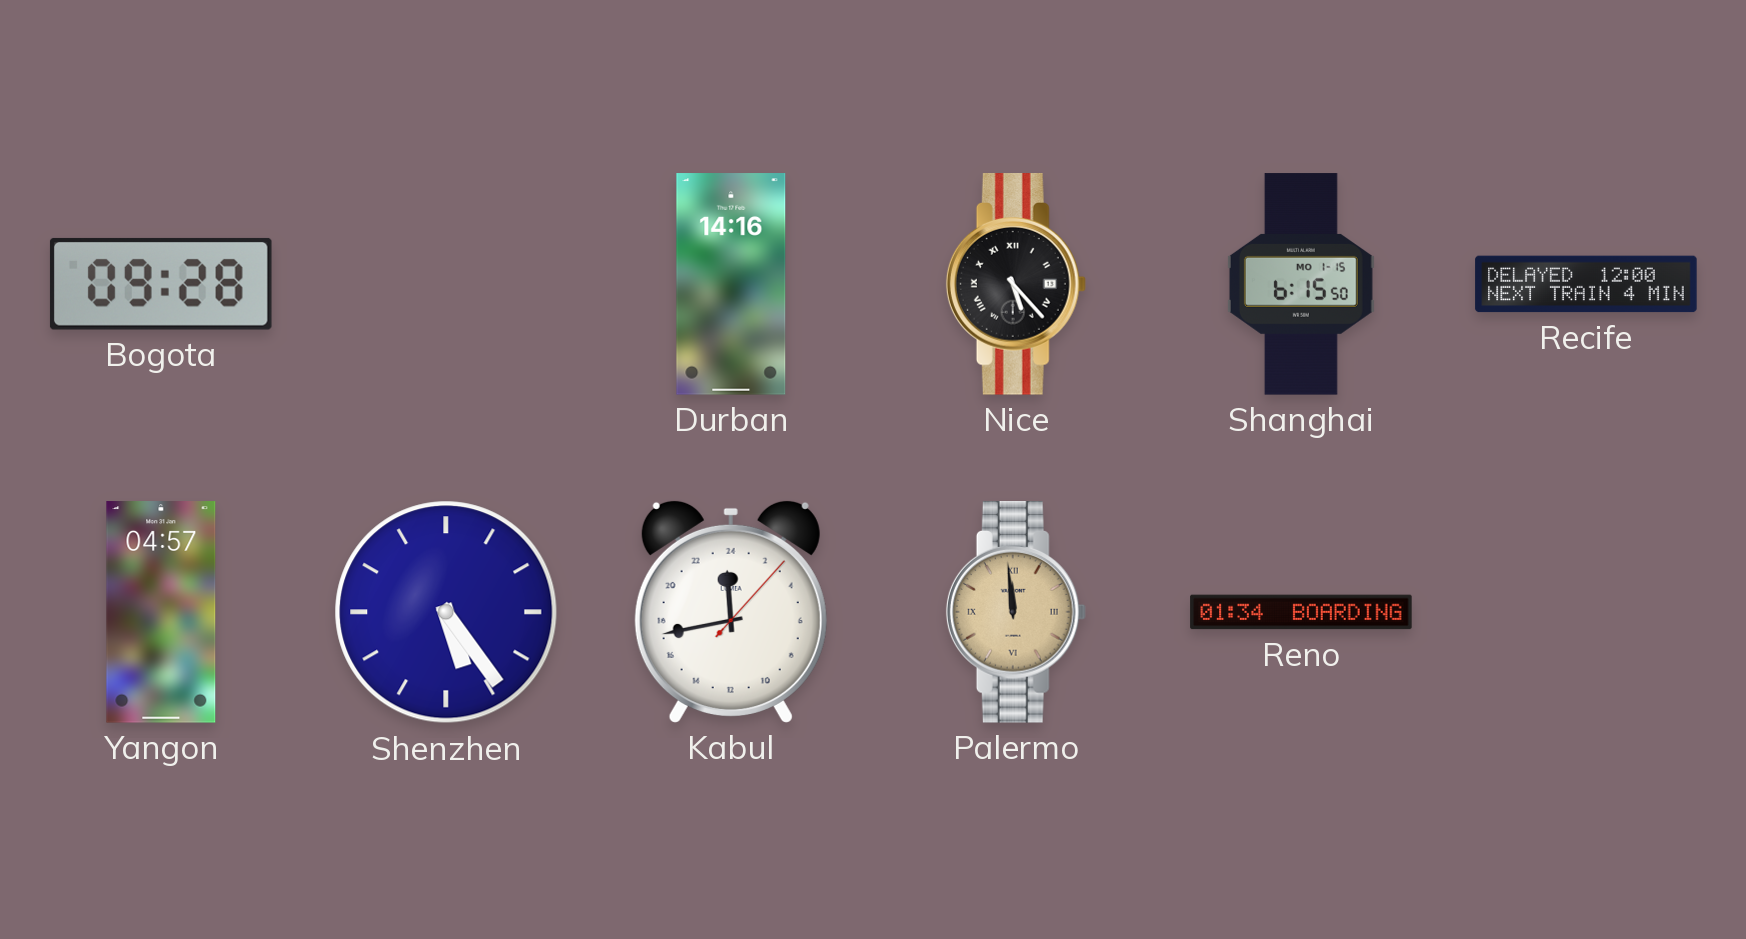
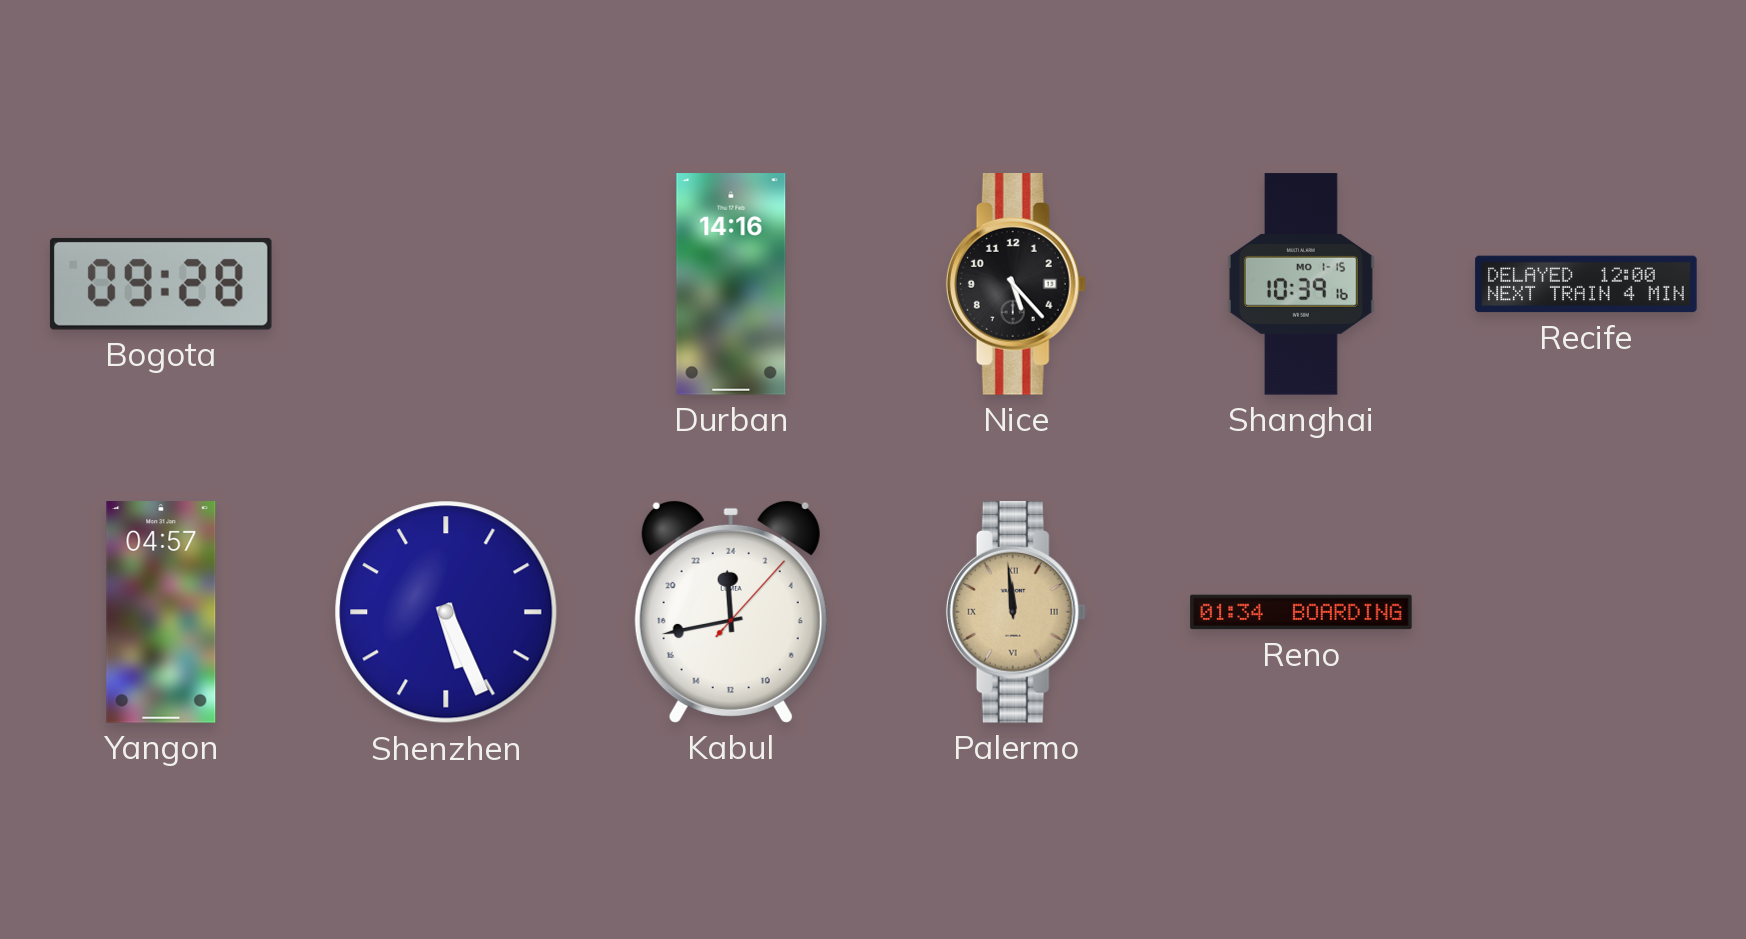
Nice numerals: Roman -> Arabic (1016, 285)
Shanghai: 6:15 -> 10:39 (1301, 284)
Shenzhen: 5:24 -> 5:26 (446, 612)
